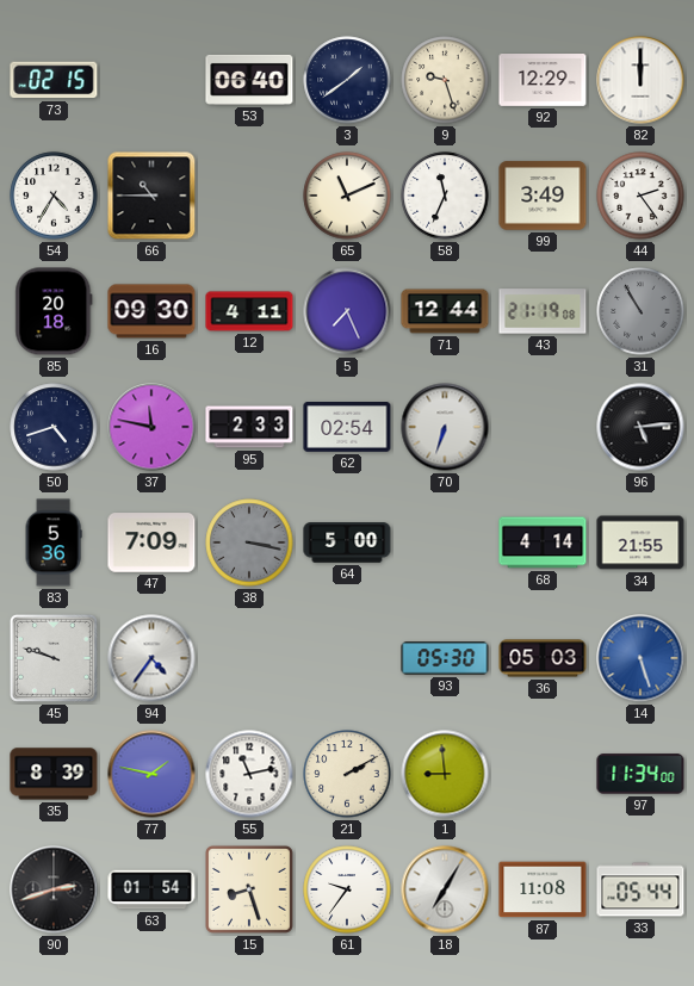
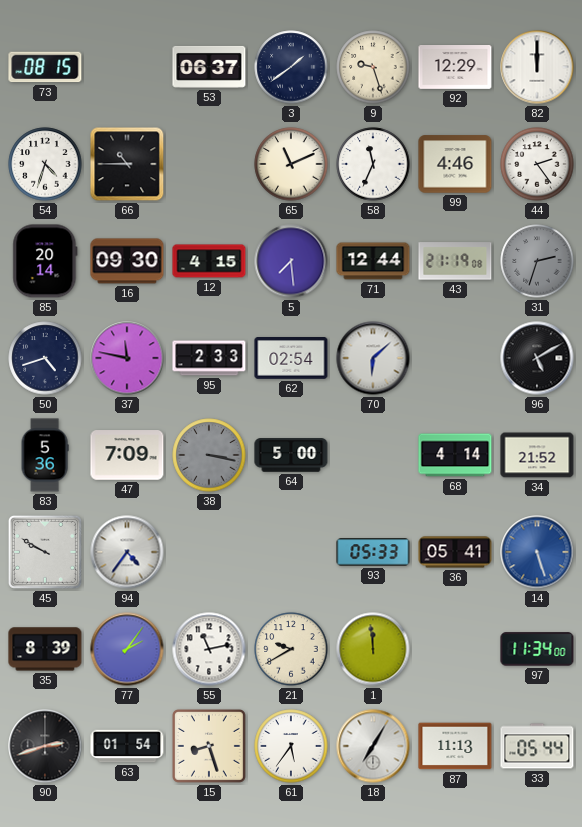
73: 02:15 -> 08:15 (45, 67)
53: 06:40 -> 06:37 (209, 67)
54: 4:35 -> 4:33 (45, 164)
99: 3:49 -> 4:46 (455, 164)
85: 20:18 -> 20:14 (45, 261)
12: 4:11 -> 4:15 (209, 261)
5: 7:26 -> 7:29 (291, 261)
31: 10:55 -> 2:33 (537, 261)
70: 6:33 -> 6:08 (373, 358)
96: 5:14 -> 5:10 (537, 358)
34: 21:55 -> 21:52 (537, 455)
45: 9:48 -> 9:50 (45, 552)
93: 05:30 -> 05:33 (373, 552)
36: 05:03 -> 05:41 (455, 552)
77: 1:47 -> 2:06 (127, 649)
21: 2:10 -> 9:40 (291, 649)
1: 8:59 -> 11:59 (373, 649)
61: 9:36 -> 5:36 (291, 746)
87: 11:08 -> 11:13 (455, 746)
